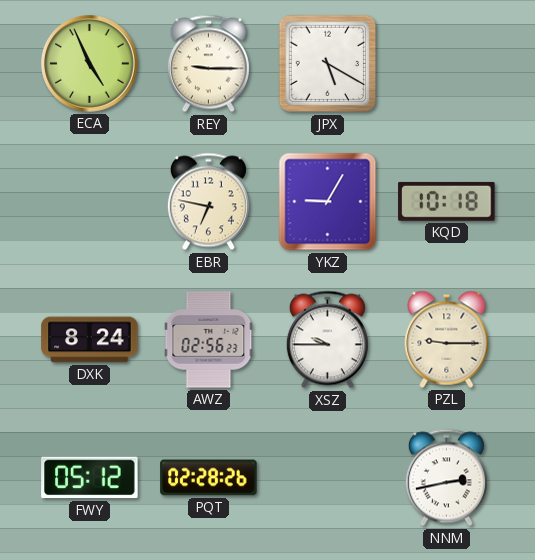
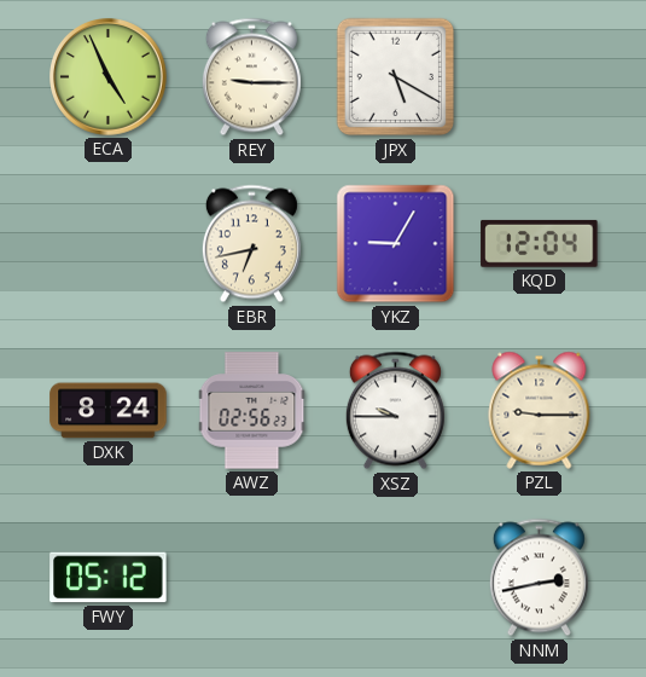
EBR: 6:47 -> 6:43 (251, 244)
KQD: 10:18 -> 12:04 (540, 243)
PQT: 02:28 -> none (209, 478)
